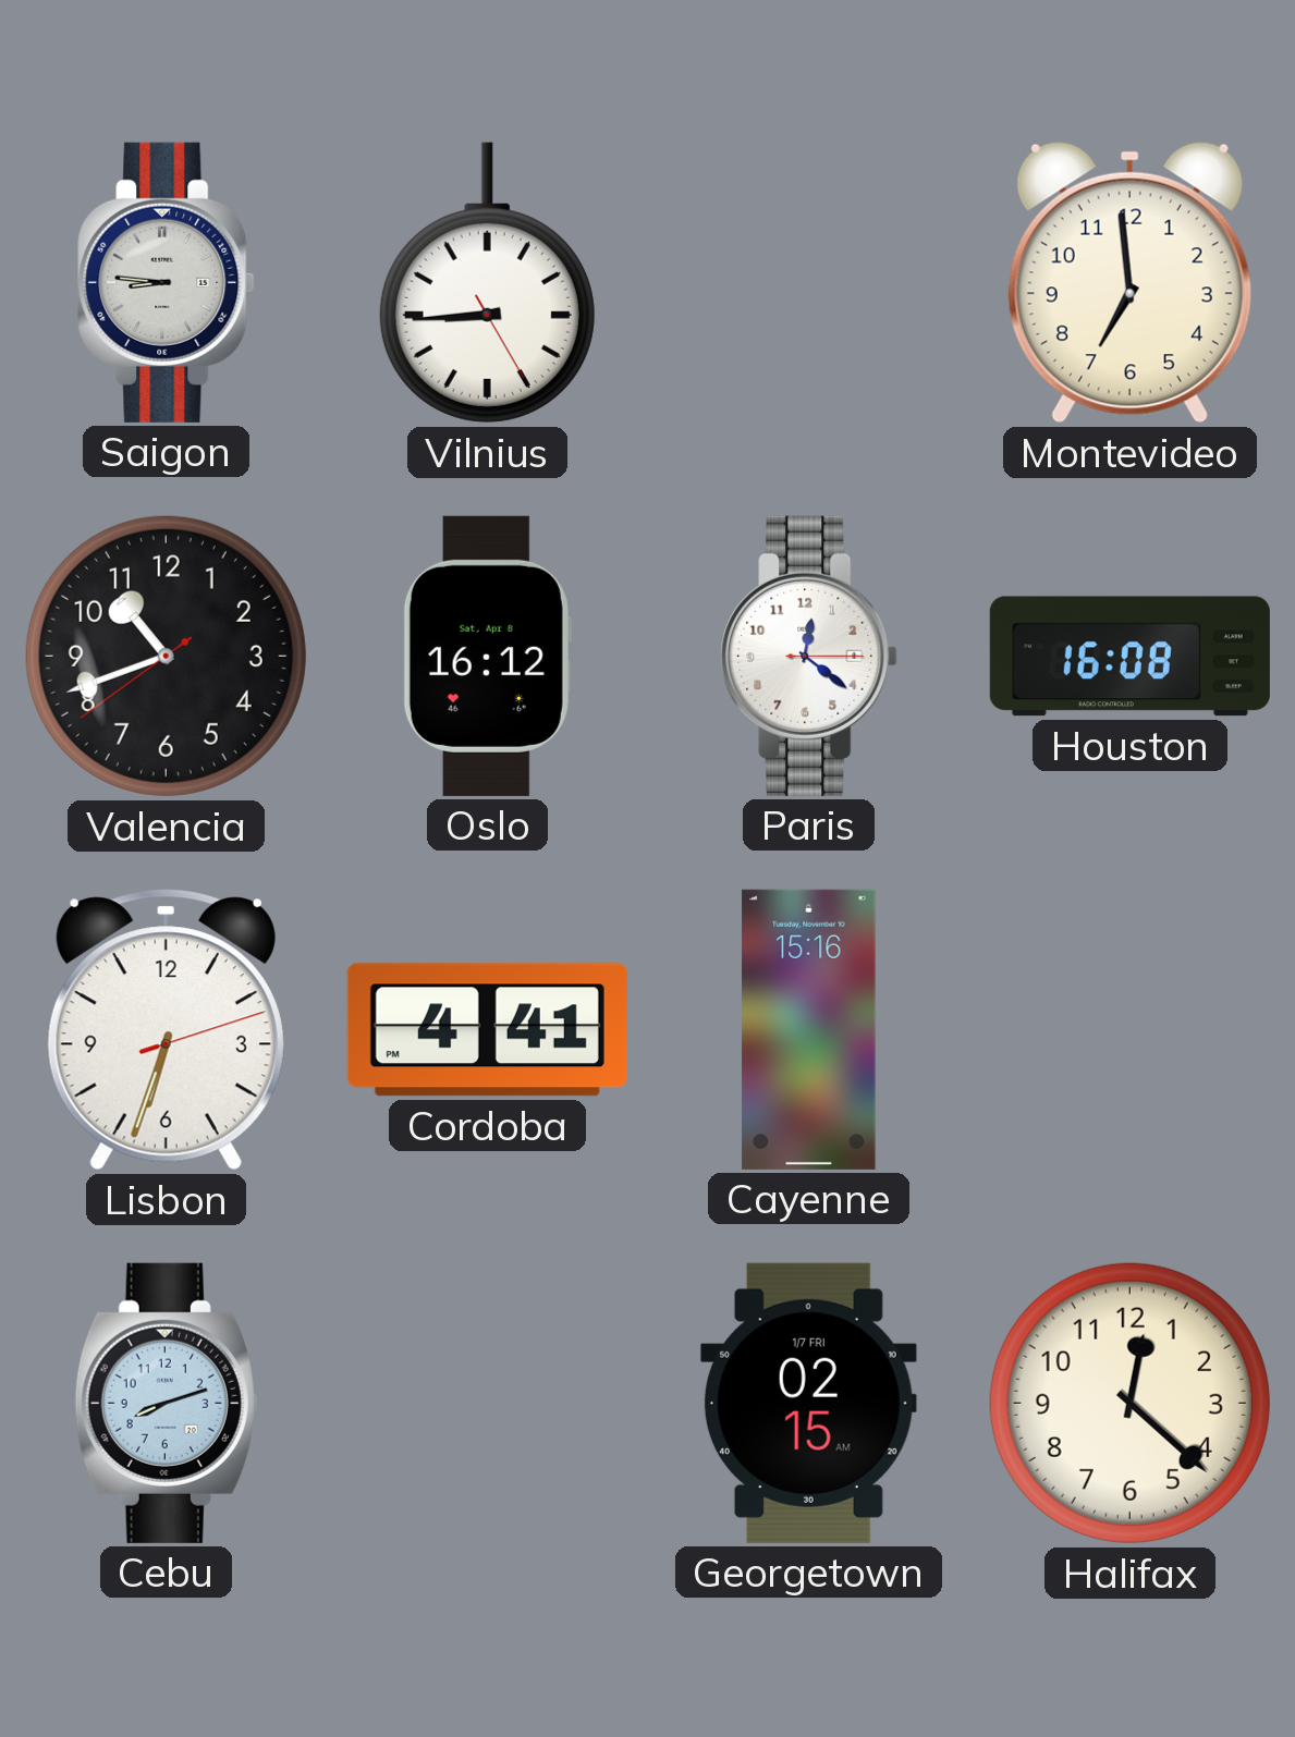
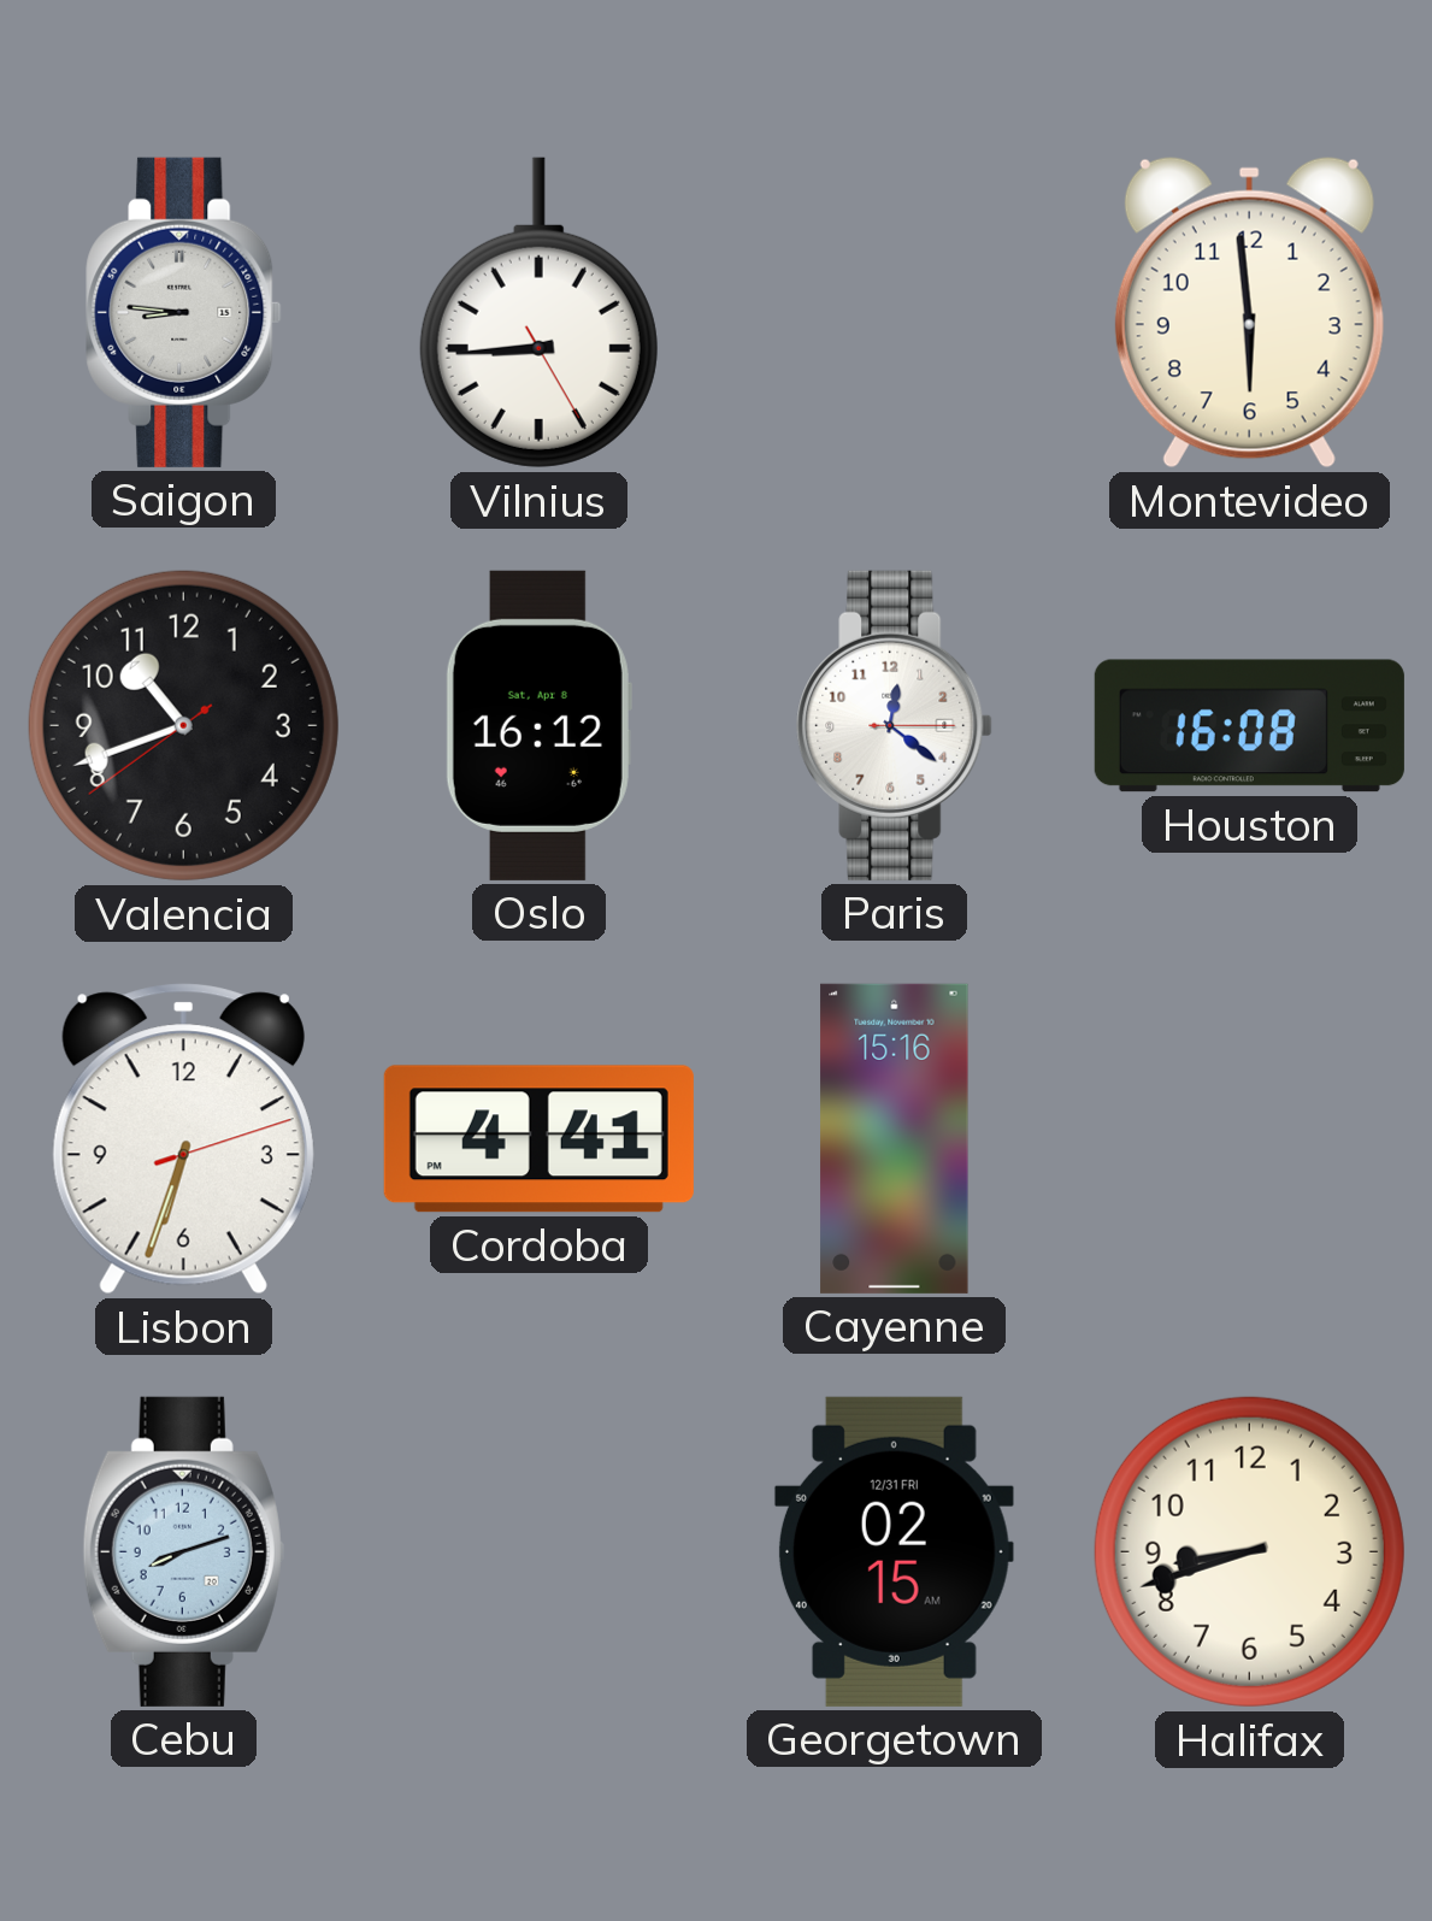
Montevideo: 6:59 -> 5:59 (1249, 313)
Georgetown date: 1/7 FRI -> 12/31 FRI (894, 1551)
Halifax: 12:22 -> 8:42 (1249, 1551)
